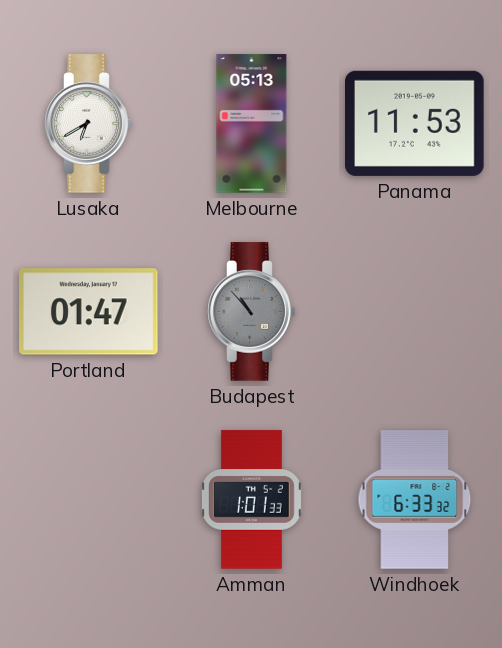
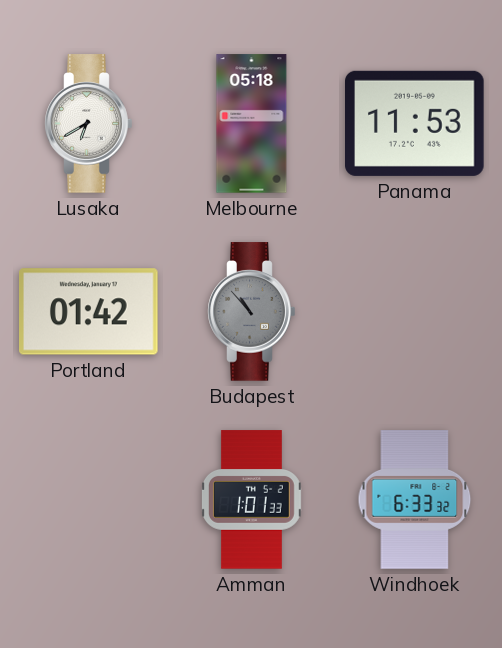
Melbourne: 05:13 -> 05:18 (252, 124)
Portland: 01:47 -> 01:42 (89, 312)
